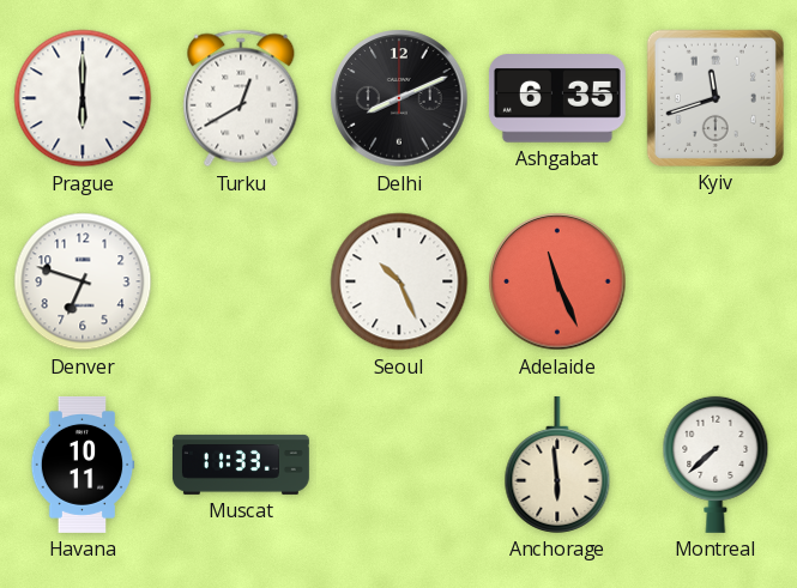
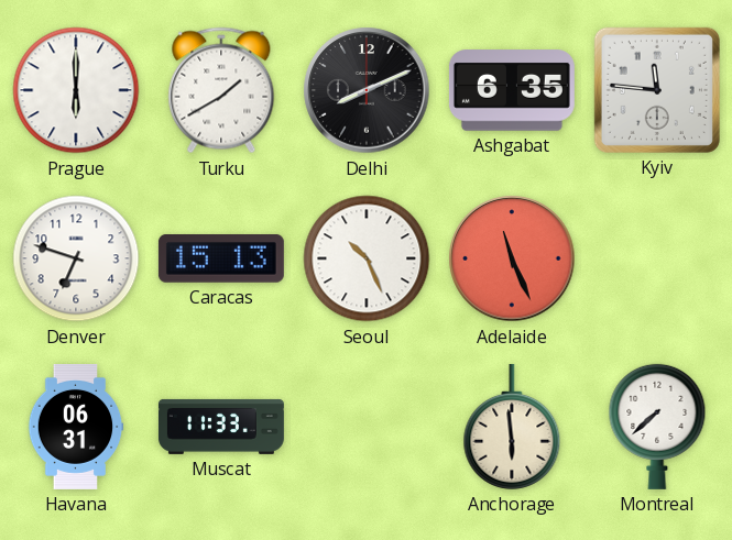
Turku: 12:40 -> 1:40 (221, 90)
Kyiv: 11:42 -> 11:46 (657, 90)
Caracas: none -> 15:13 (221, 258)
Havana: 10:11 -> 06:31 (76, 427)
